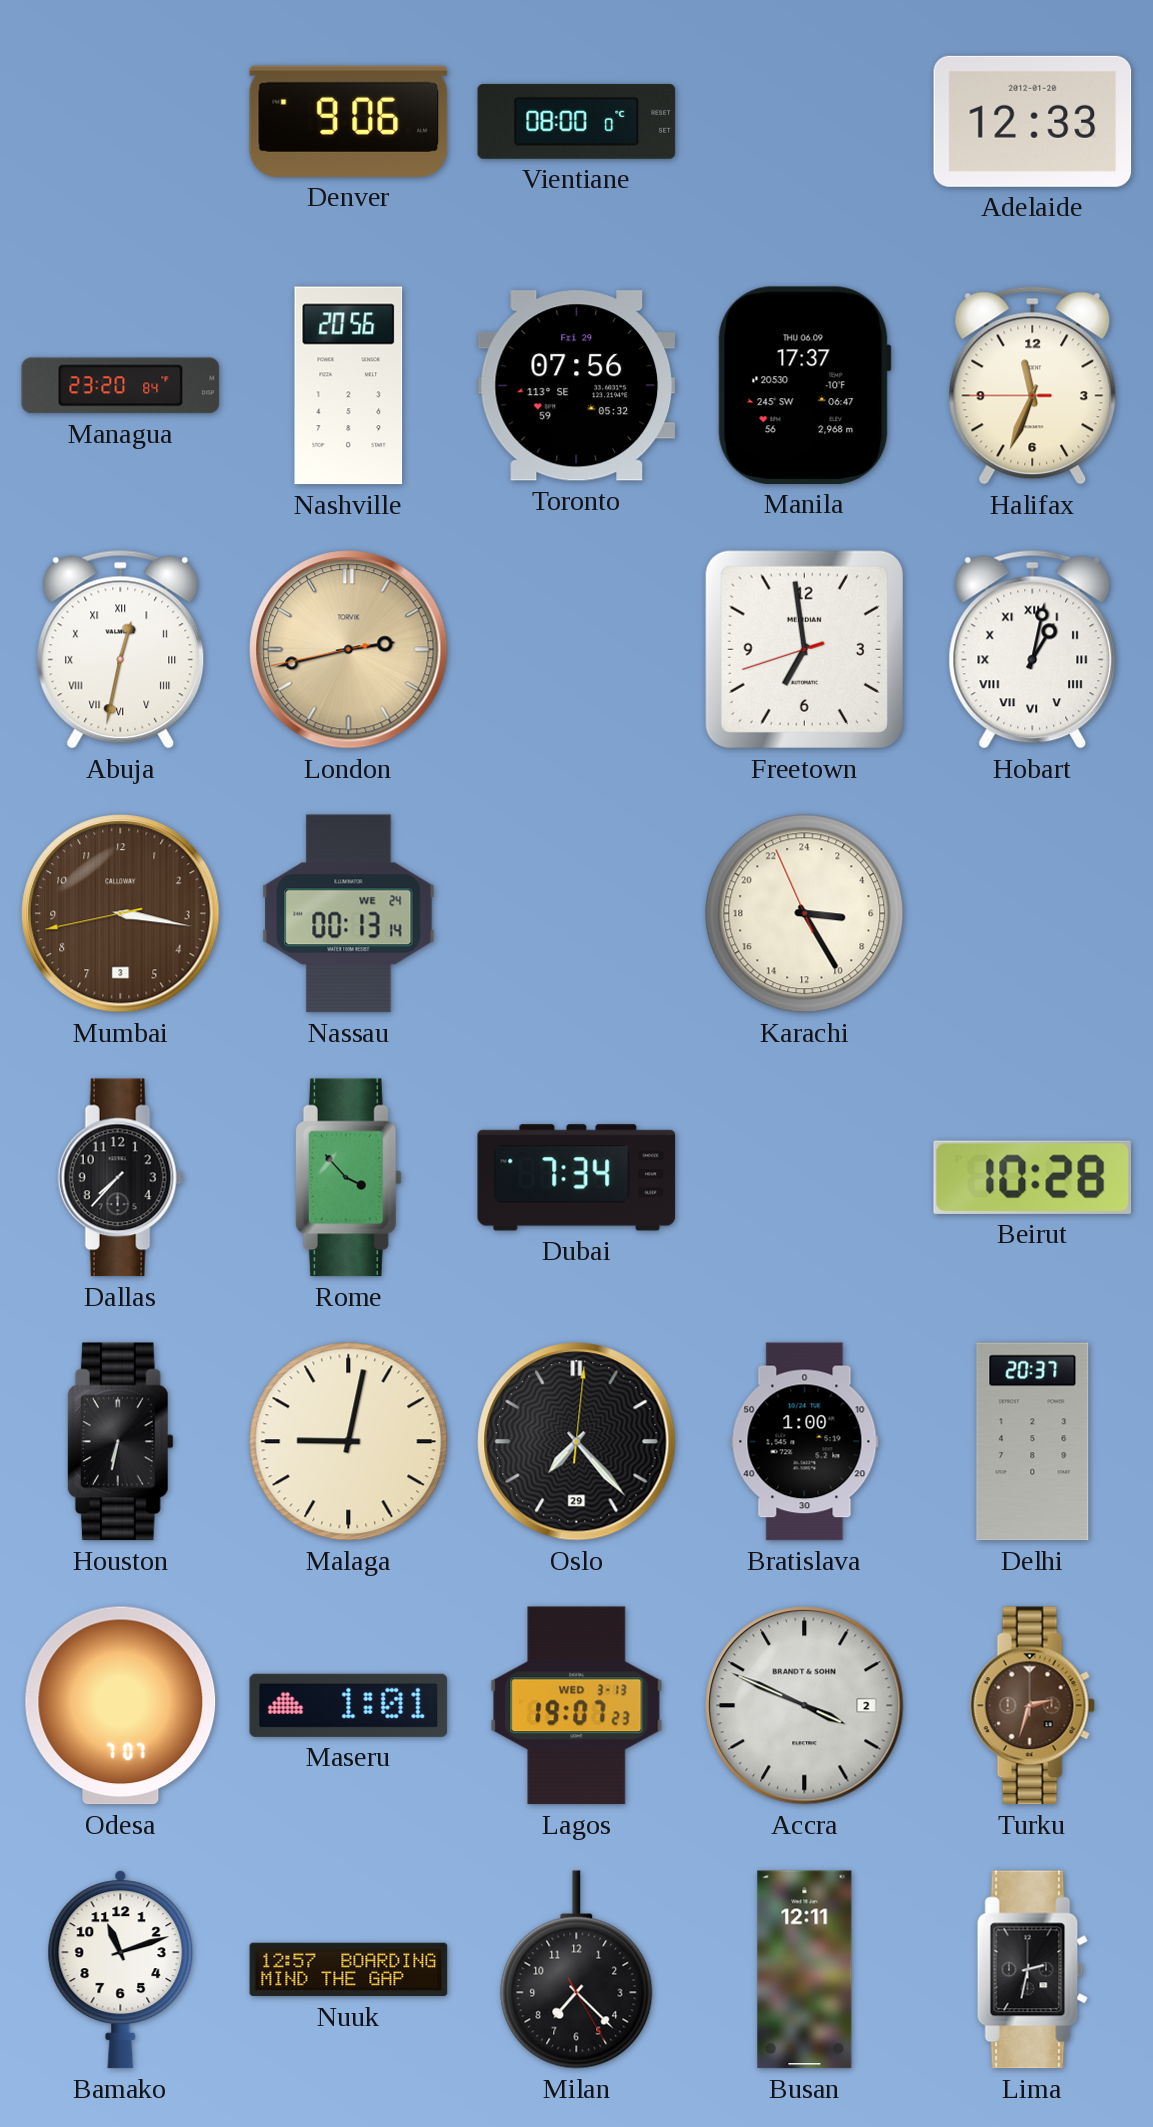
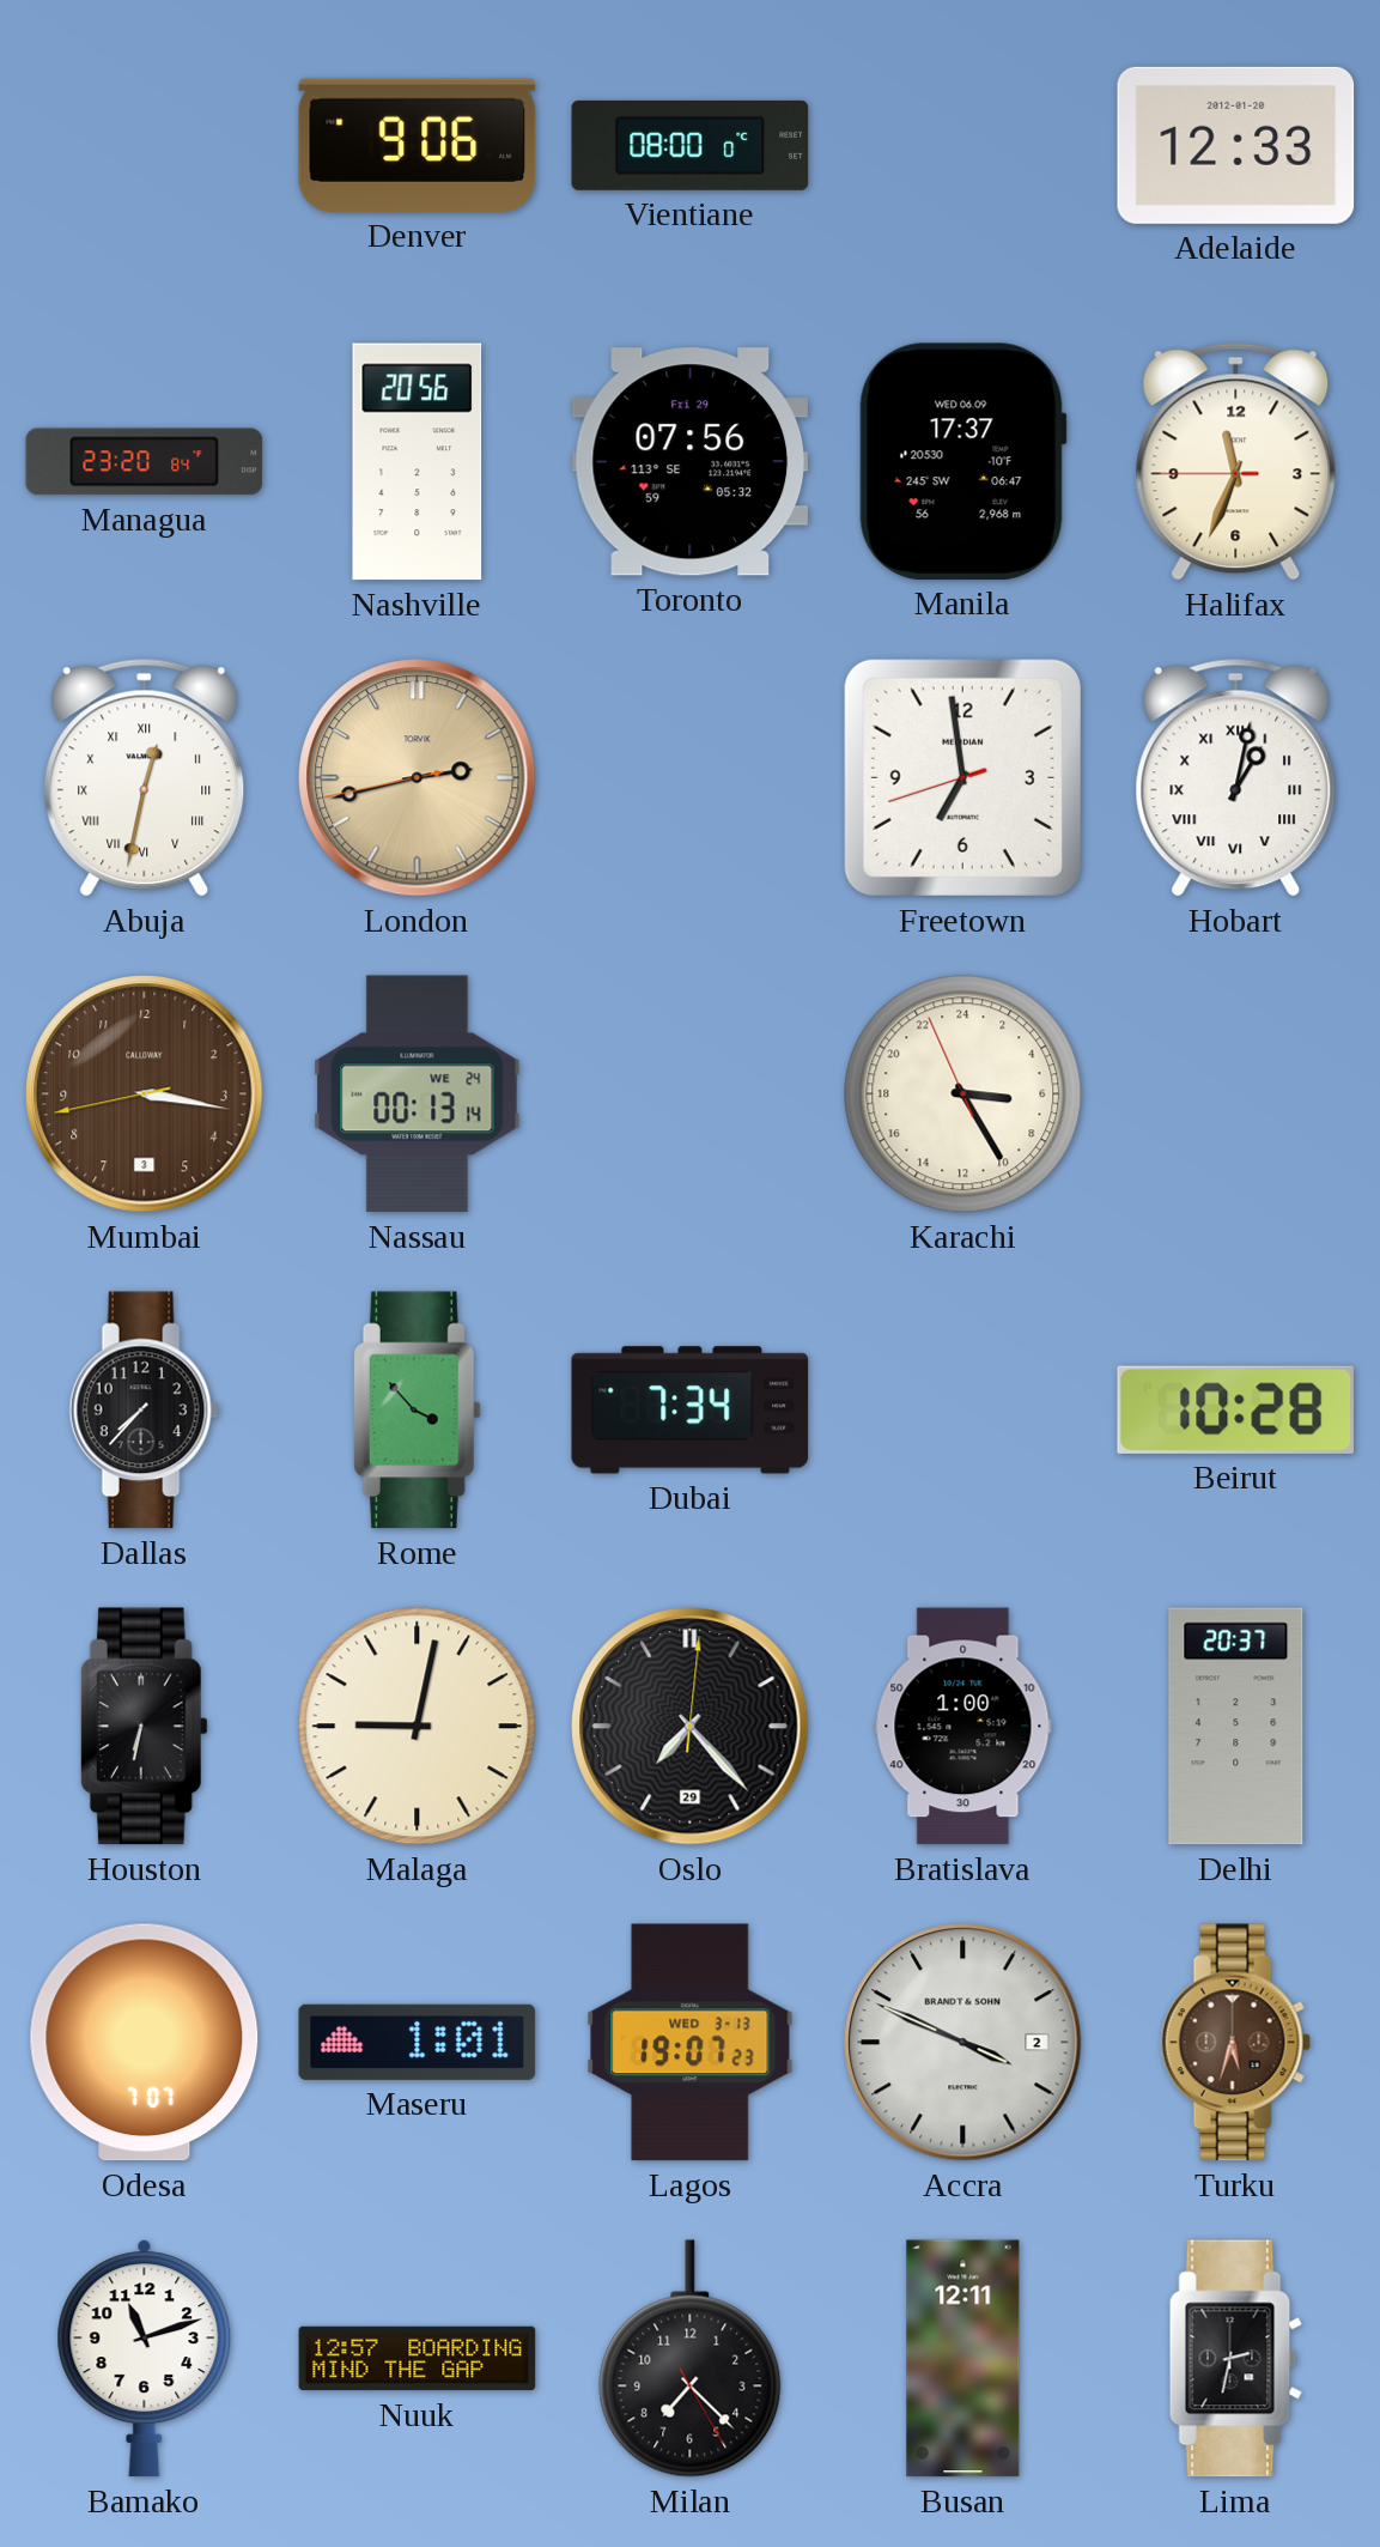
Manila date: THU 06.09 -> WED 06.09 (962, 461)
Turku: 2:33 -> 5:33 (1235, 2043)
